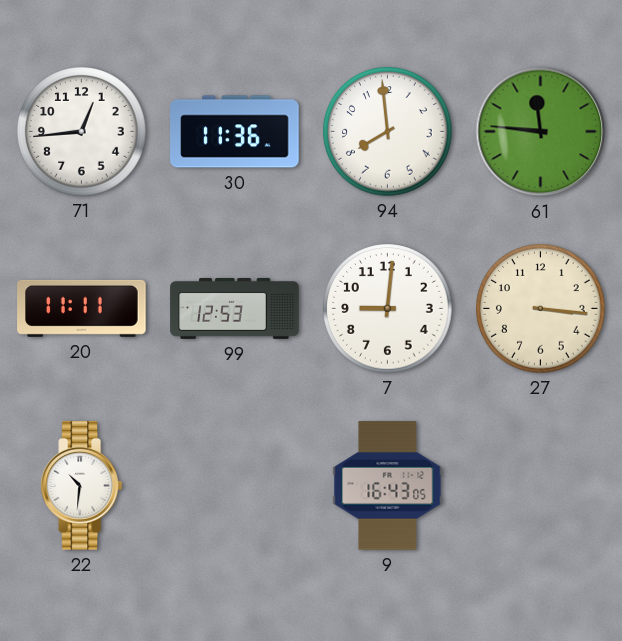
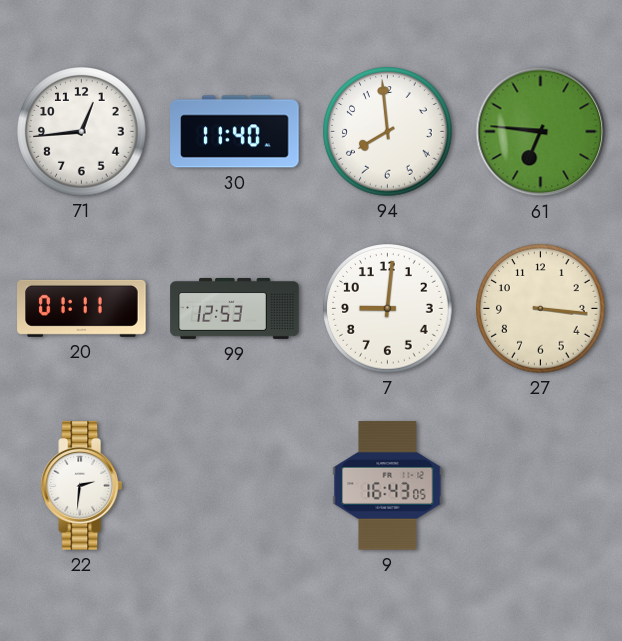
30: 11:36 -> 11:40 (235, 132)
61: 11:46 -> 6:46 (541, 132)
20: 11:11 -> 01:11 (82, 308)
22: 10:31 -> 2:31 (81, 486)
